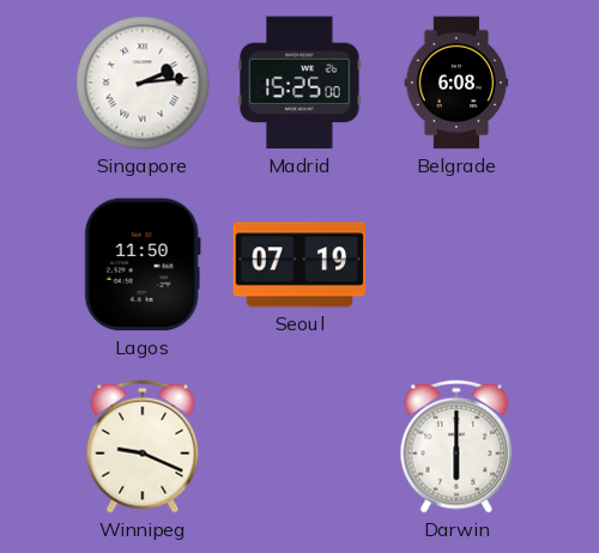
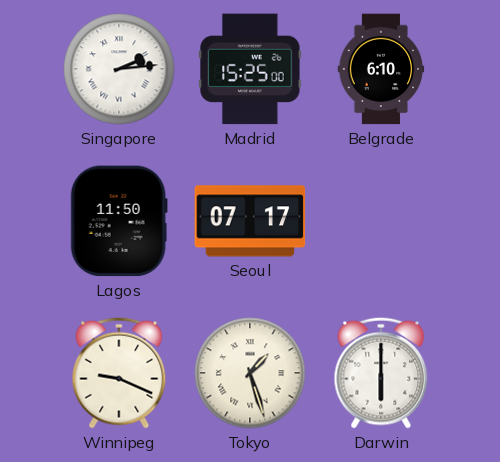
Belgrade: 6:08 -> 6:10 (381, 69)
Seoul: 07:19 -> 07:17 (250, 221)
Tokyo: none -> 1:27 (250, 373)
